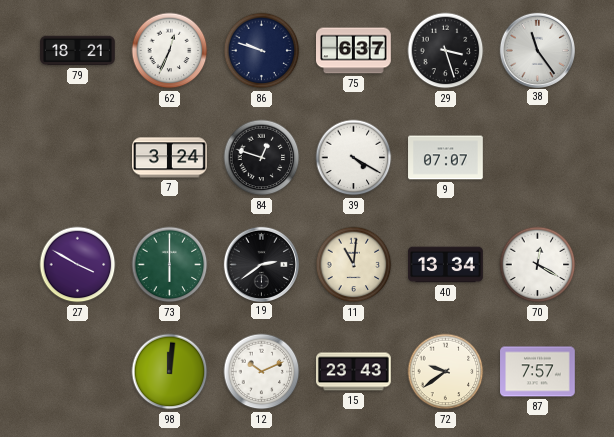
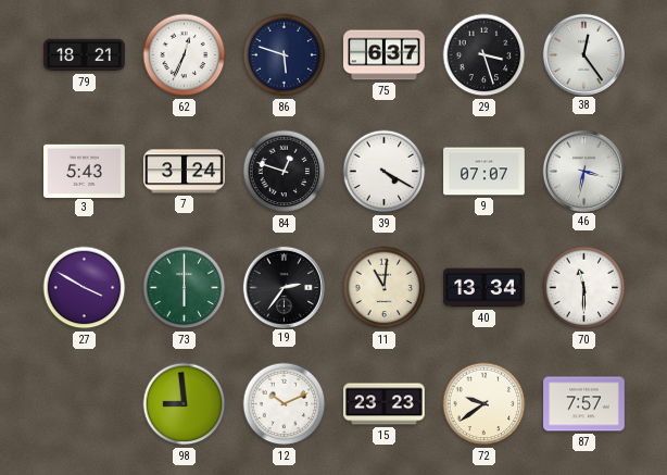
86: 9:48 -> 5:48 (285, 55)
38: 11:24 -> 12:24 (583, 54)
3: none -> 5:43 (85, 171)
46: none -> 3:32 (583, 171)
19: 2:39 -> 2:36 (284, 287)
70: 12:20 -> 11:30 (584, 288)
98: 12:01 -> 8:59 (185, 404)
15: 23:43 -> 23:23 (385, 404)
